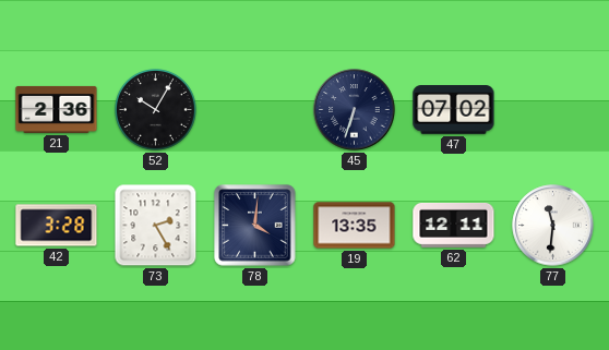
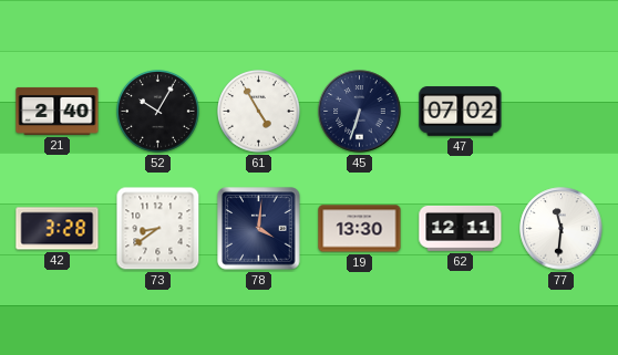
21: 2:36 -> 2:40 (58, 111)
61: none -> 4:55 (259, 112)
73: 2:25 -> 8:39 (158, 229)
19: 13:35 -> 13:30 (360, 229)
